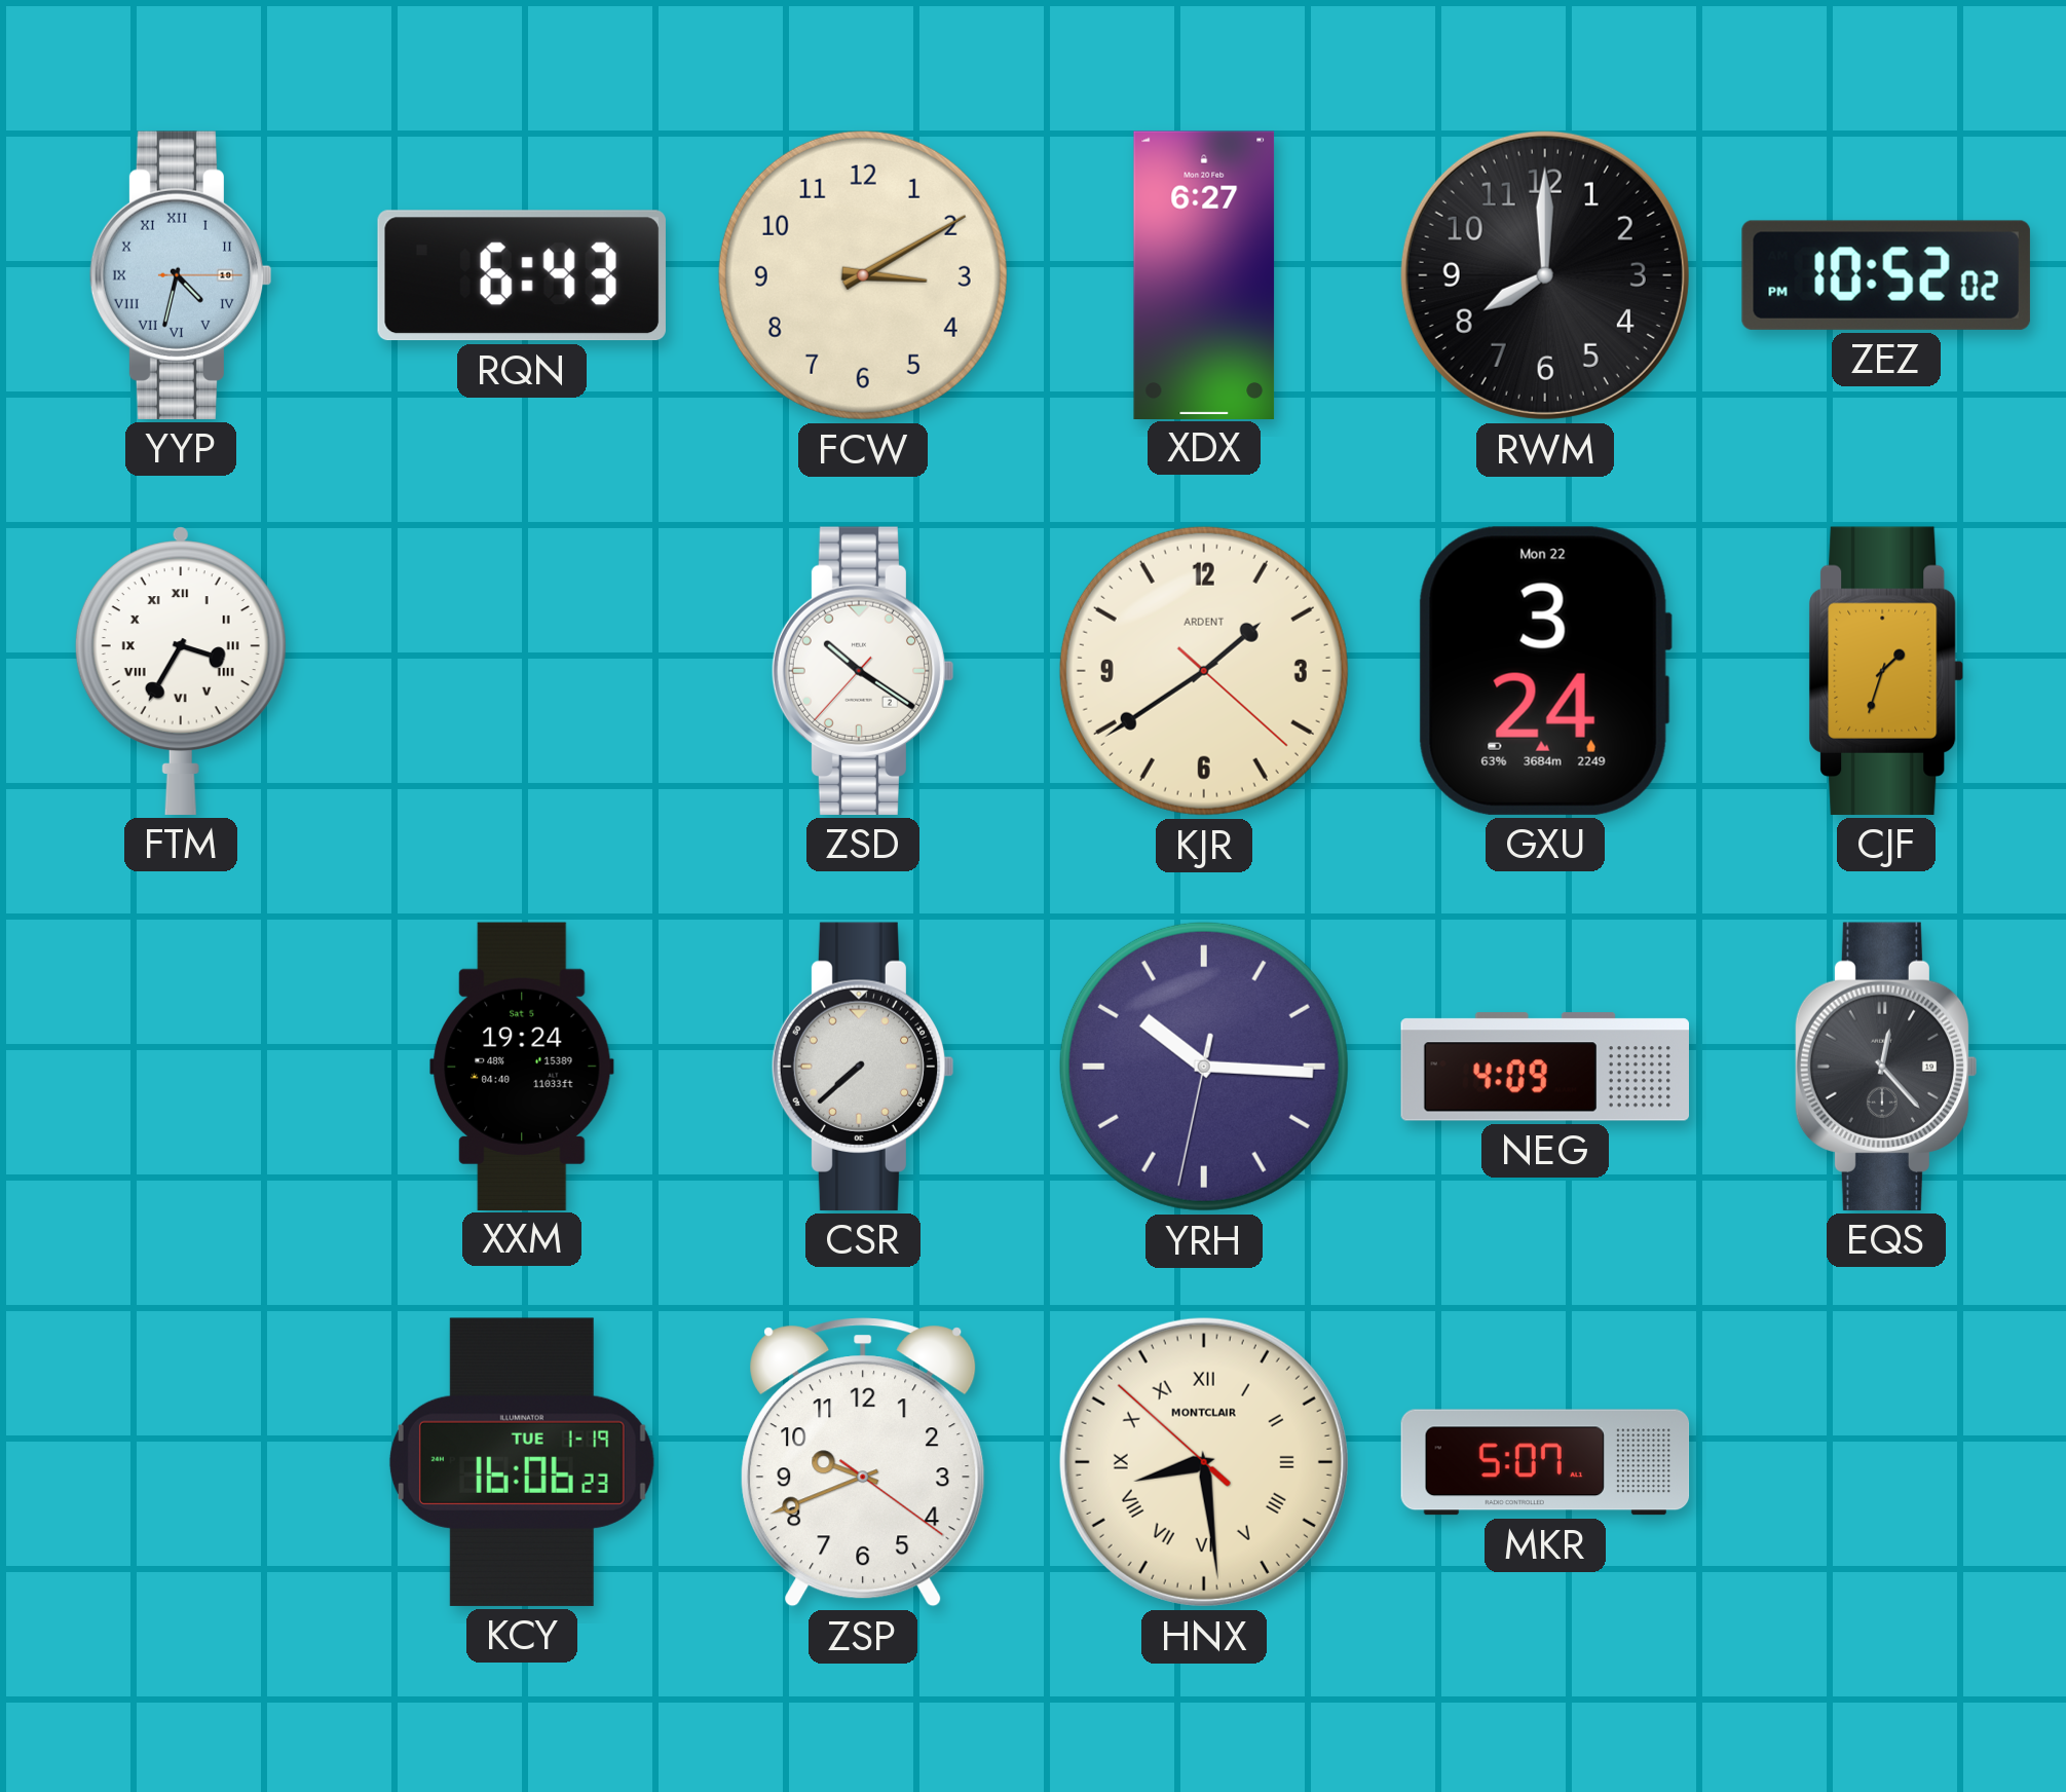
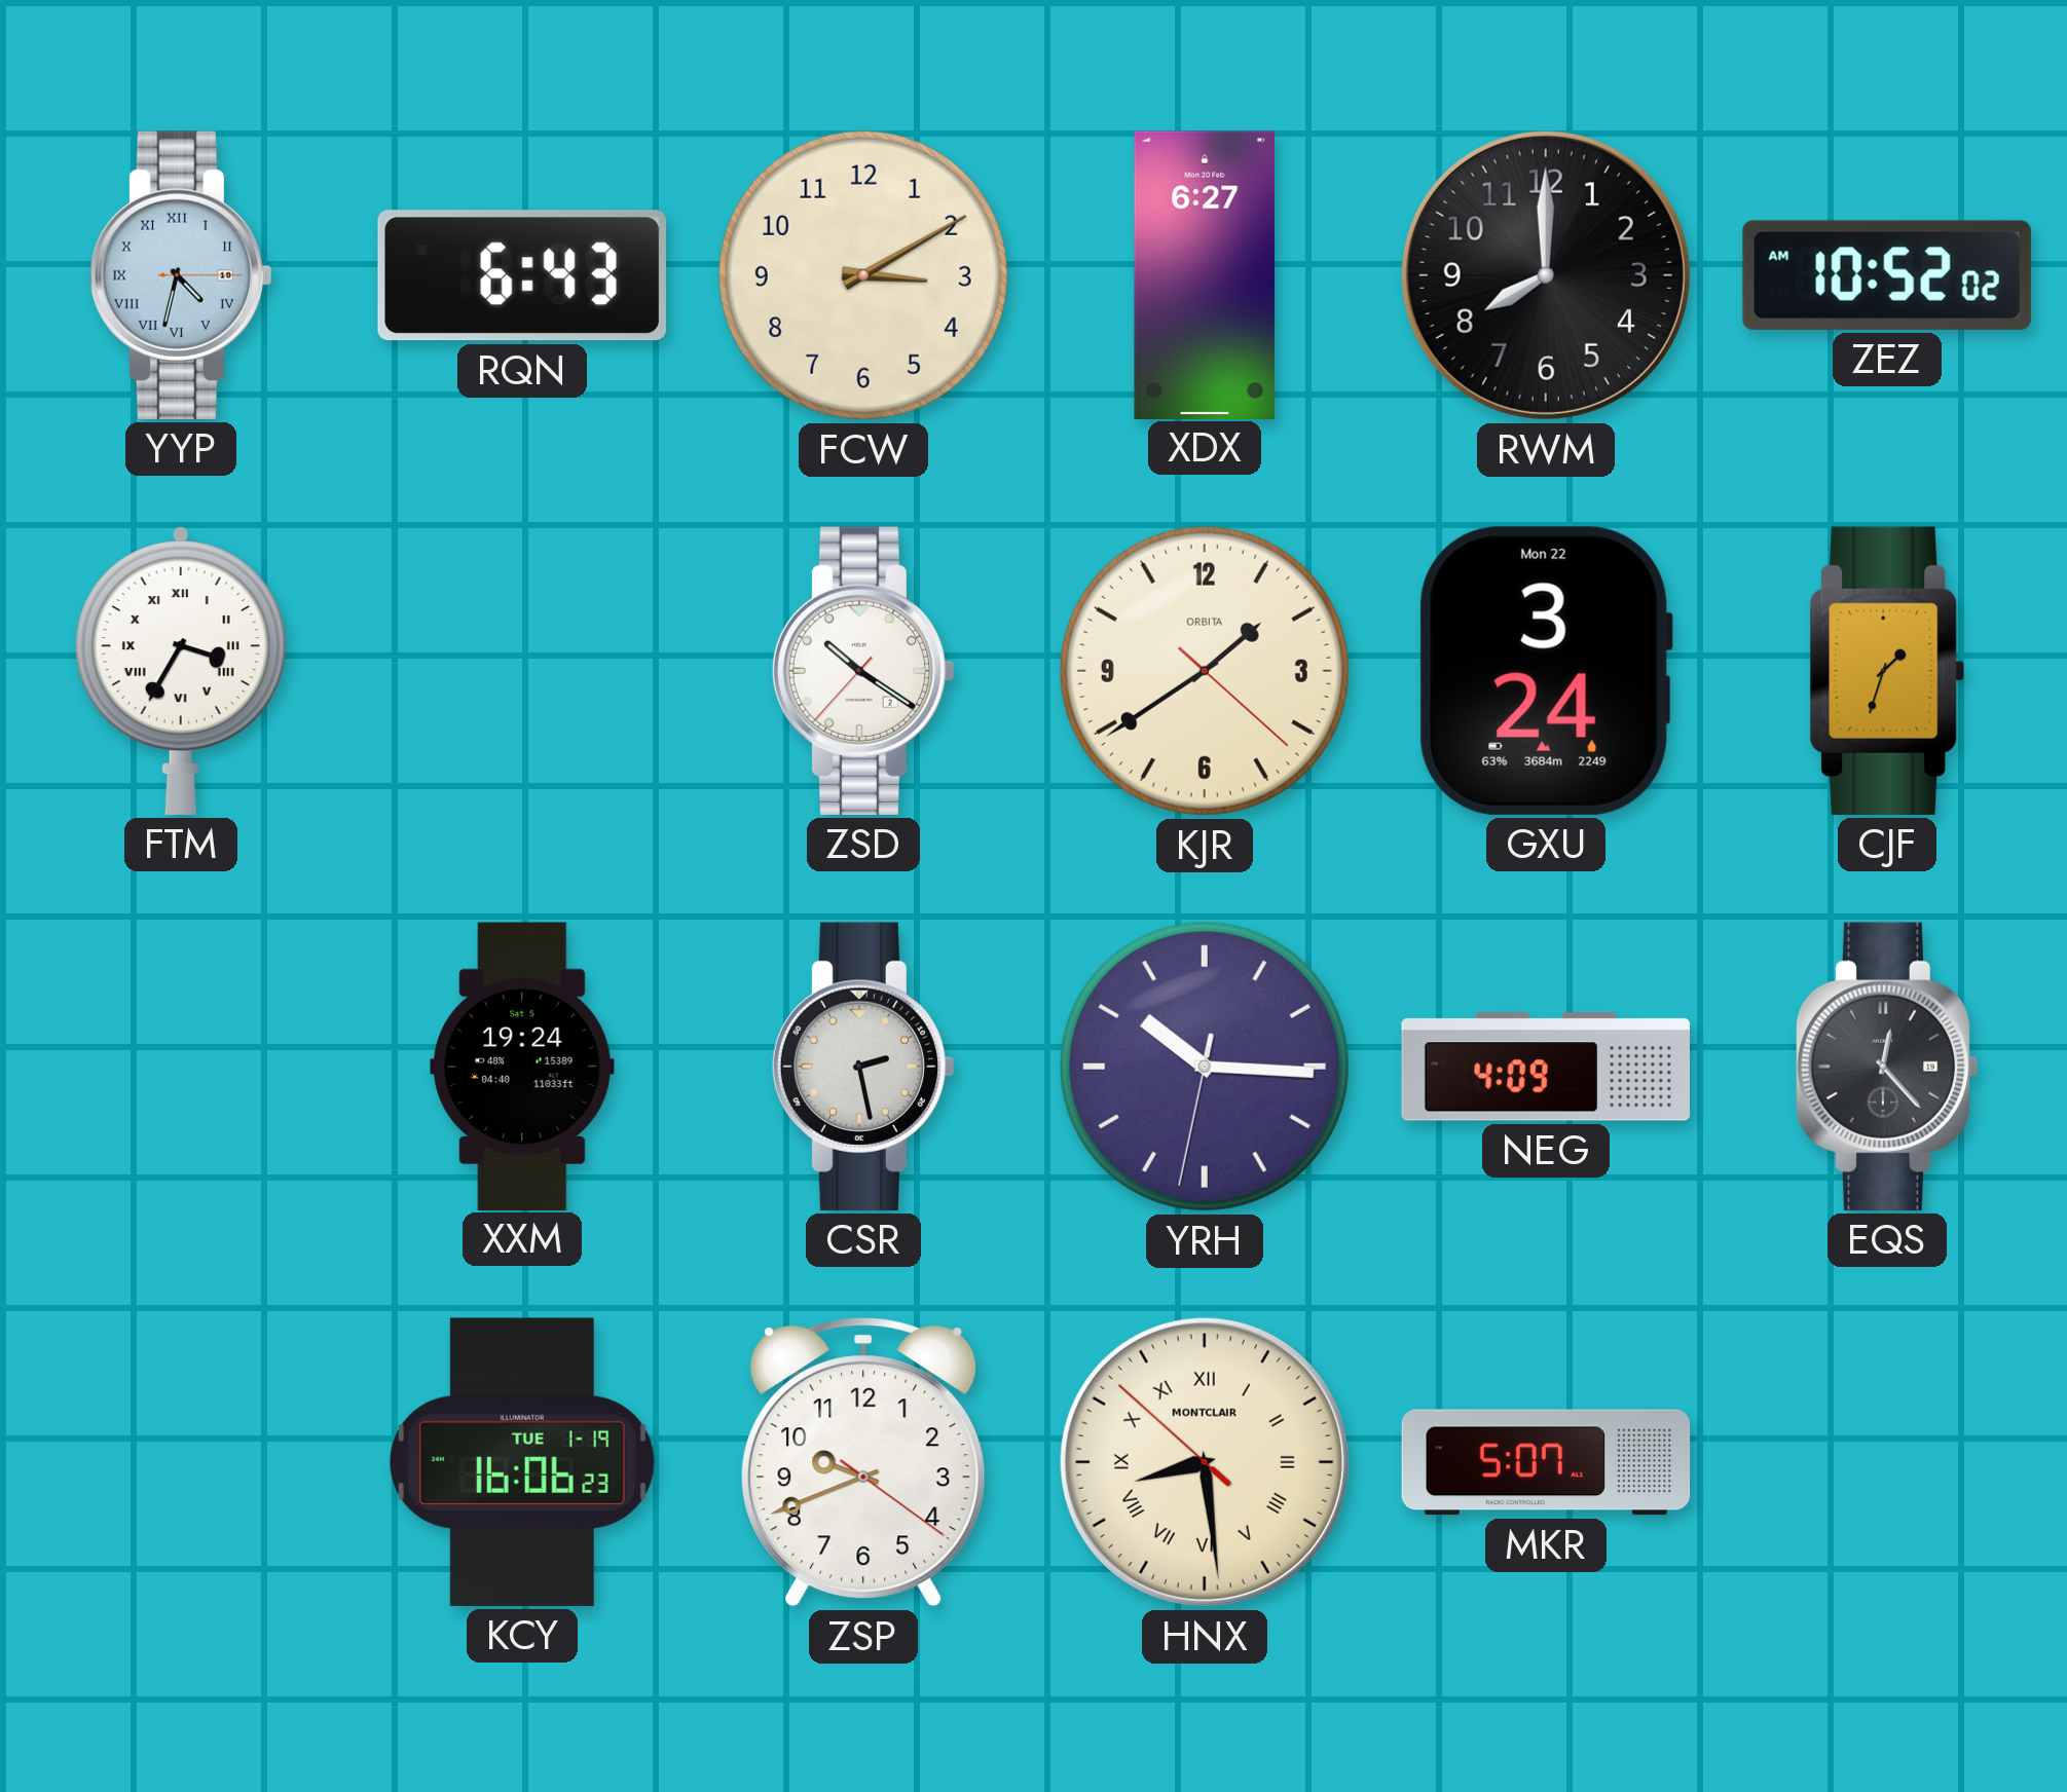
ZEZ: 10:52:02 PM -> 10:52:02 AM (1887, 275)
KJR brand: ARDENT -> ORBITA (1205, 671)
CSR: 7:38 -> 2:28 (863, 1067)
